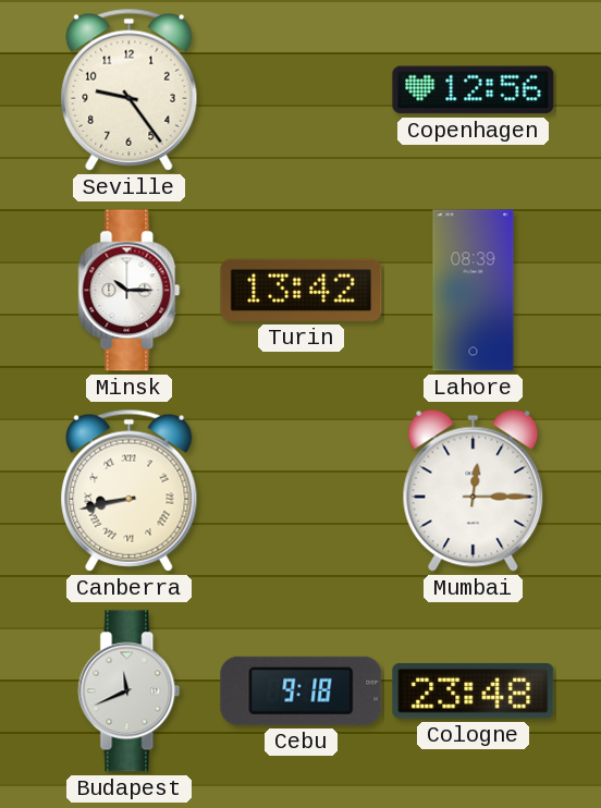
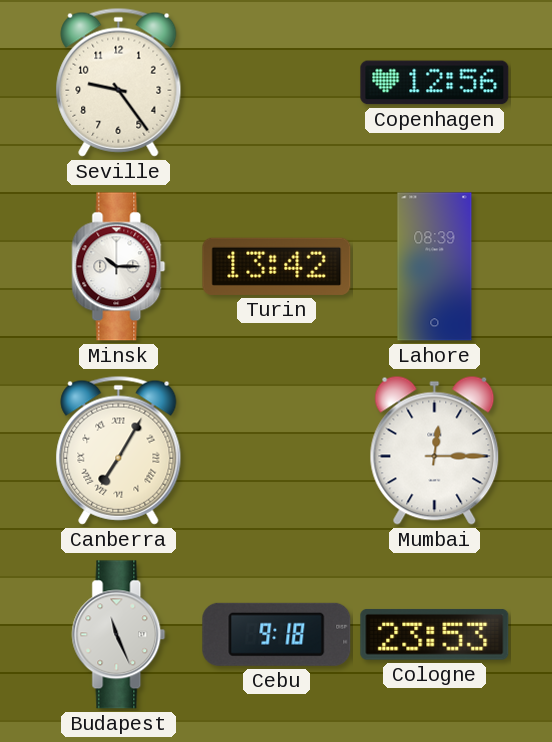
Canberra: 8:43 -> 7:05 (119, 450)
Budapest: 11:41 -> 11:26 (119, 635)
Cologne: 23:48 -> 23:53 (435, 634)
